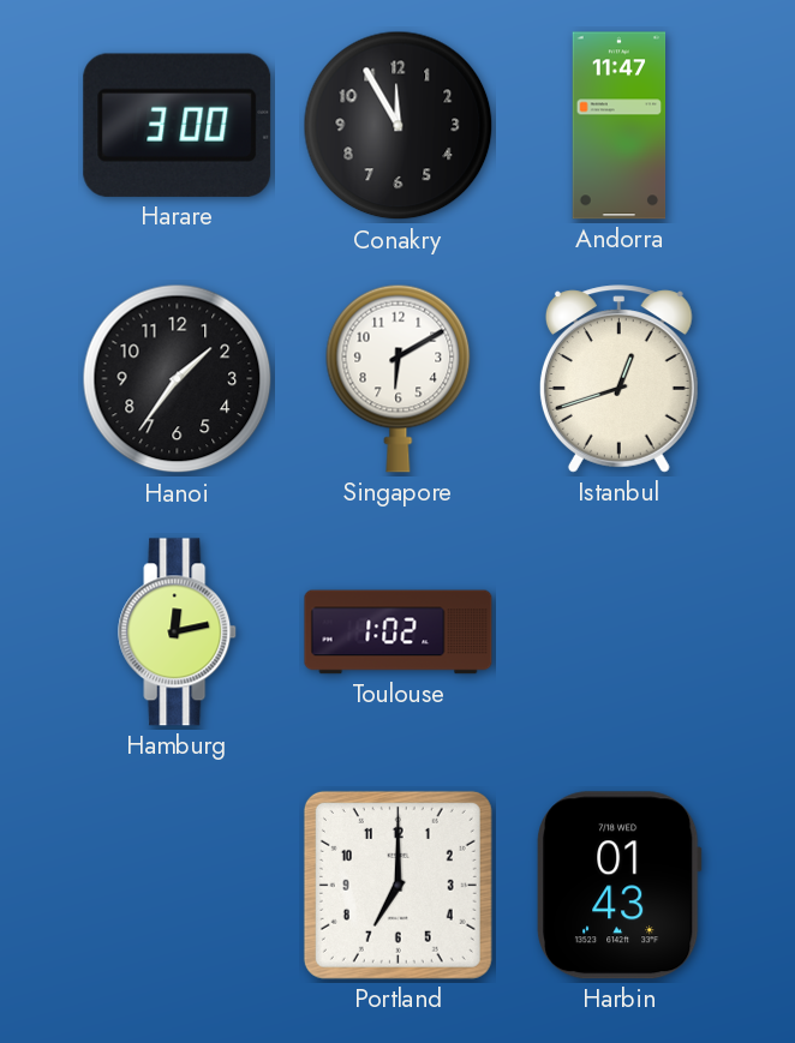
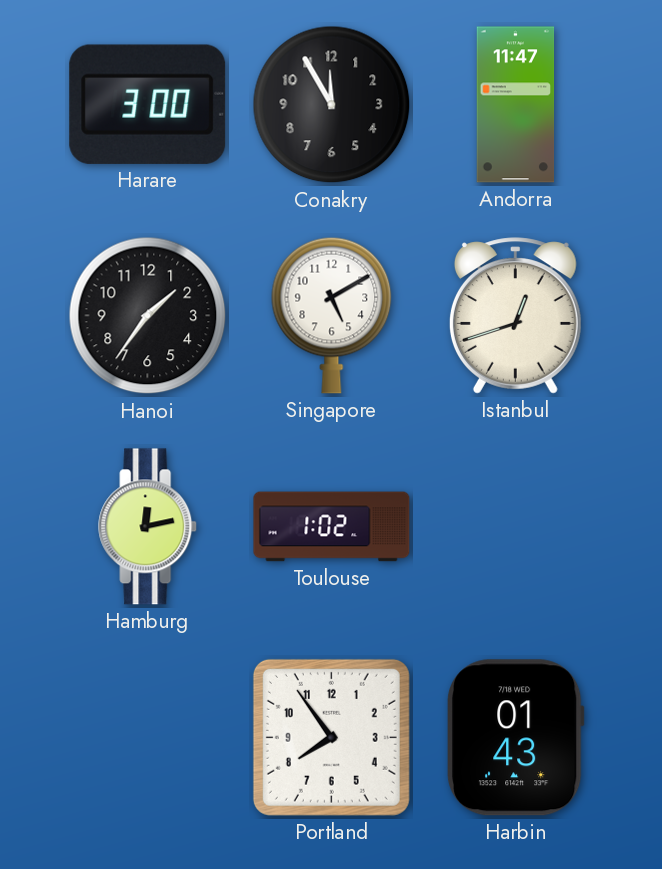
Singapore: 6:10 -> 5:10 (332, 315)
Portland: 7:00 -> 7:54 (331, 737)
